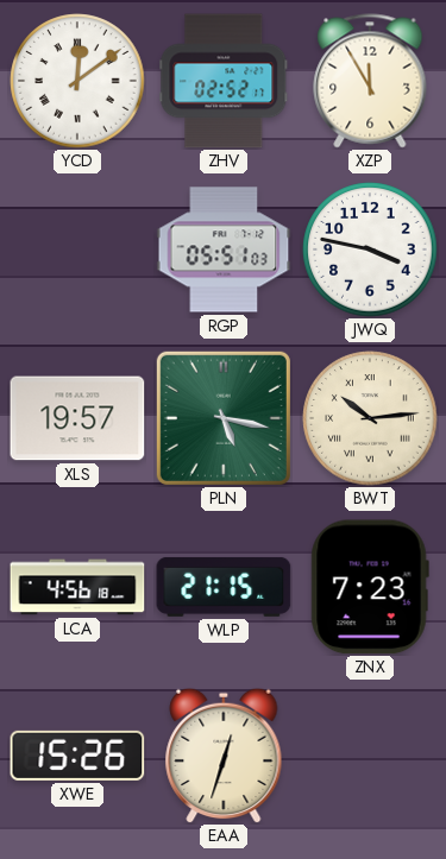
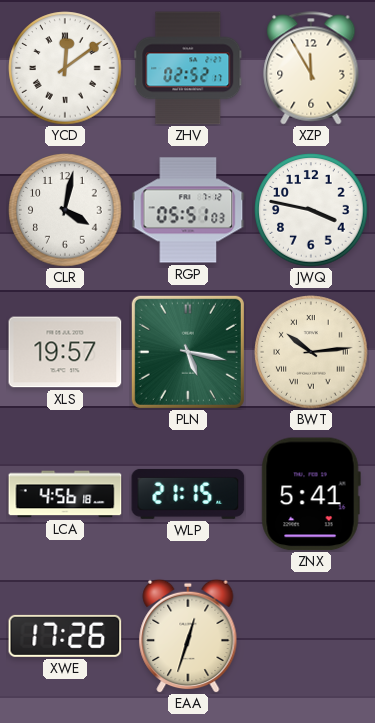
CLR: none -> 4:02 (65, 210)
ZNX: 7:23 -> 5:41 (311, 494)
XWE: 15:26 -> 17:26 (65, 636)
